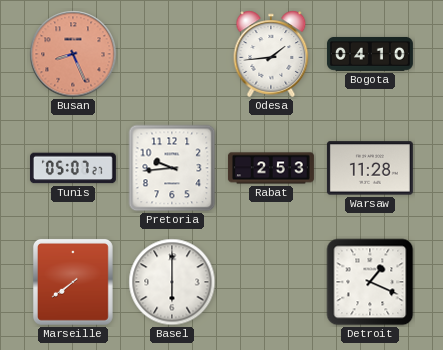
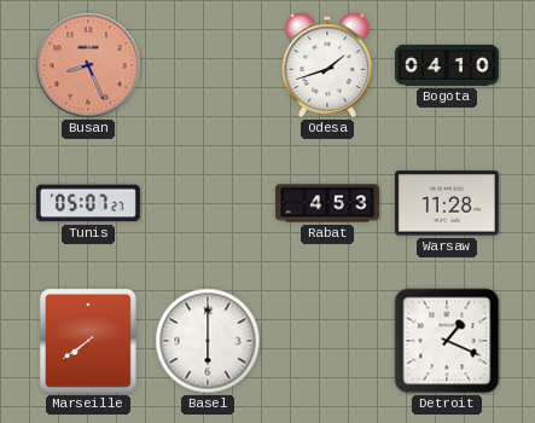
Odesa: 1:44 -> 1:42 (327, 65)
Pretoria: 9:44 -> none (172, 168)
Rabat: 2:53 -> 4:53 (327, 203)
